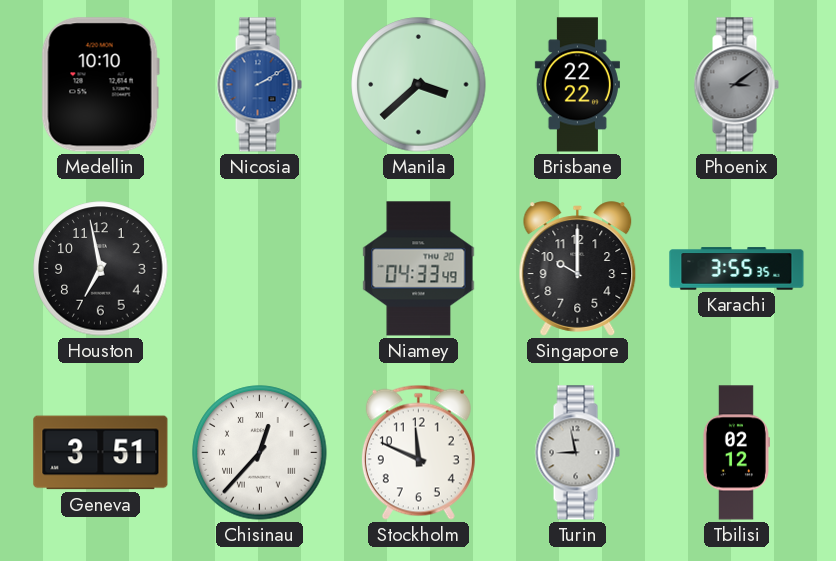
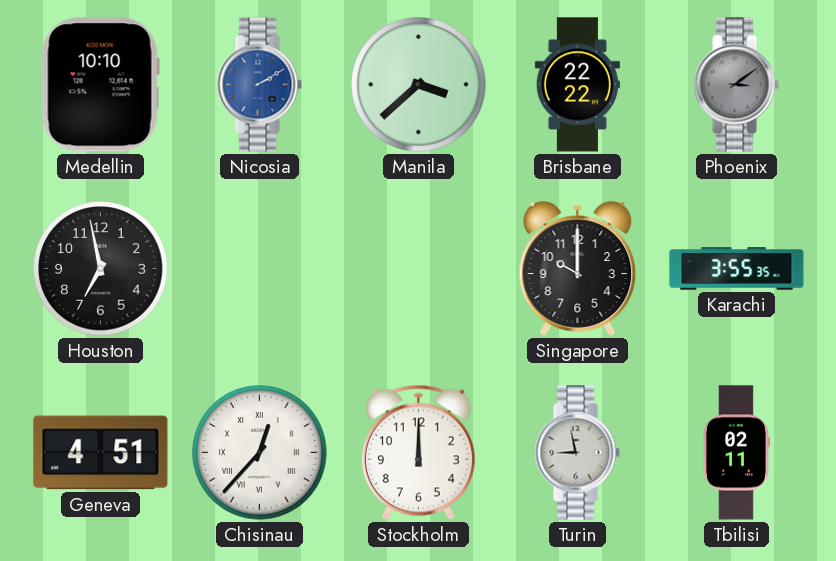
Niamey: 04:33 -> none (419, 269)
Geneva: 3:51 -> 4:51 (101, 453)
Stockholm: 11:49 -> 12:00 (418, 452)
Tbilisi: 02:12 -> 02:11 (736, 453)
